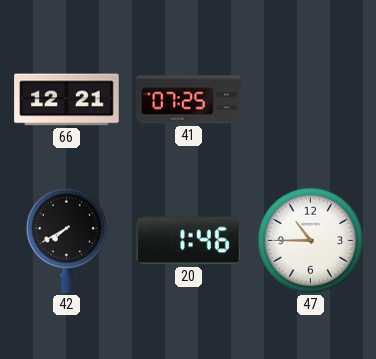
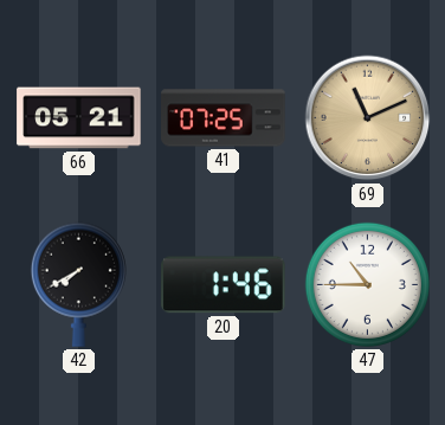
66: 12:21 -> 05:21 (79, 118)
69: none -> 11:11 (368, 118)
